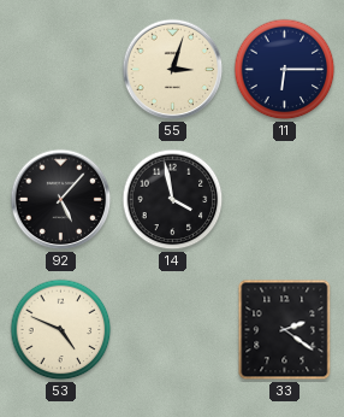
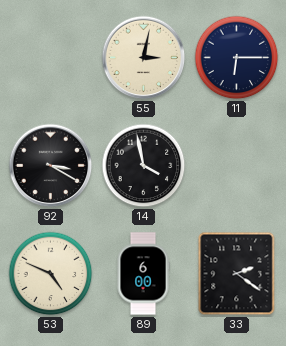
55: 3:03 -> 3:02 (144, 58)
92: 5:07 -> 3:20 (51, 166)
89: none -> 6:00 (143, 274)
